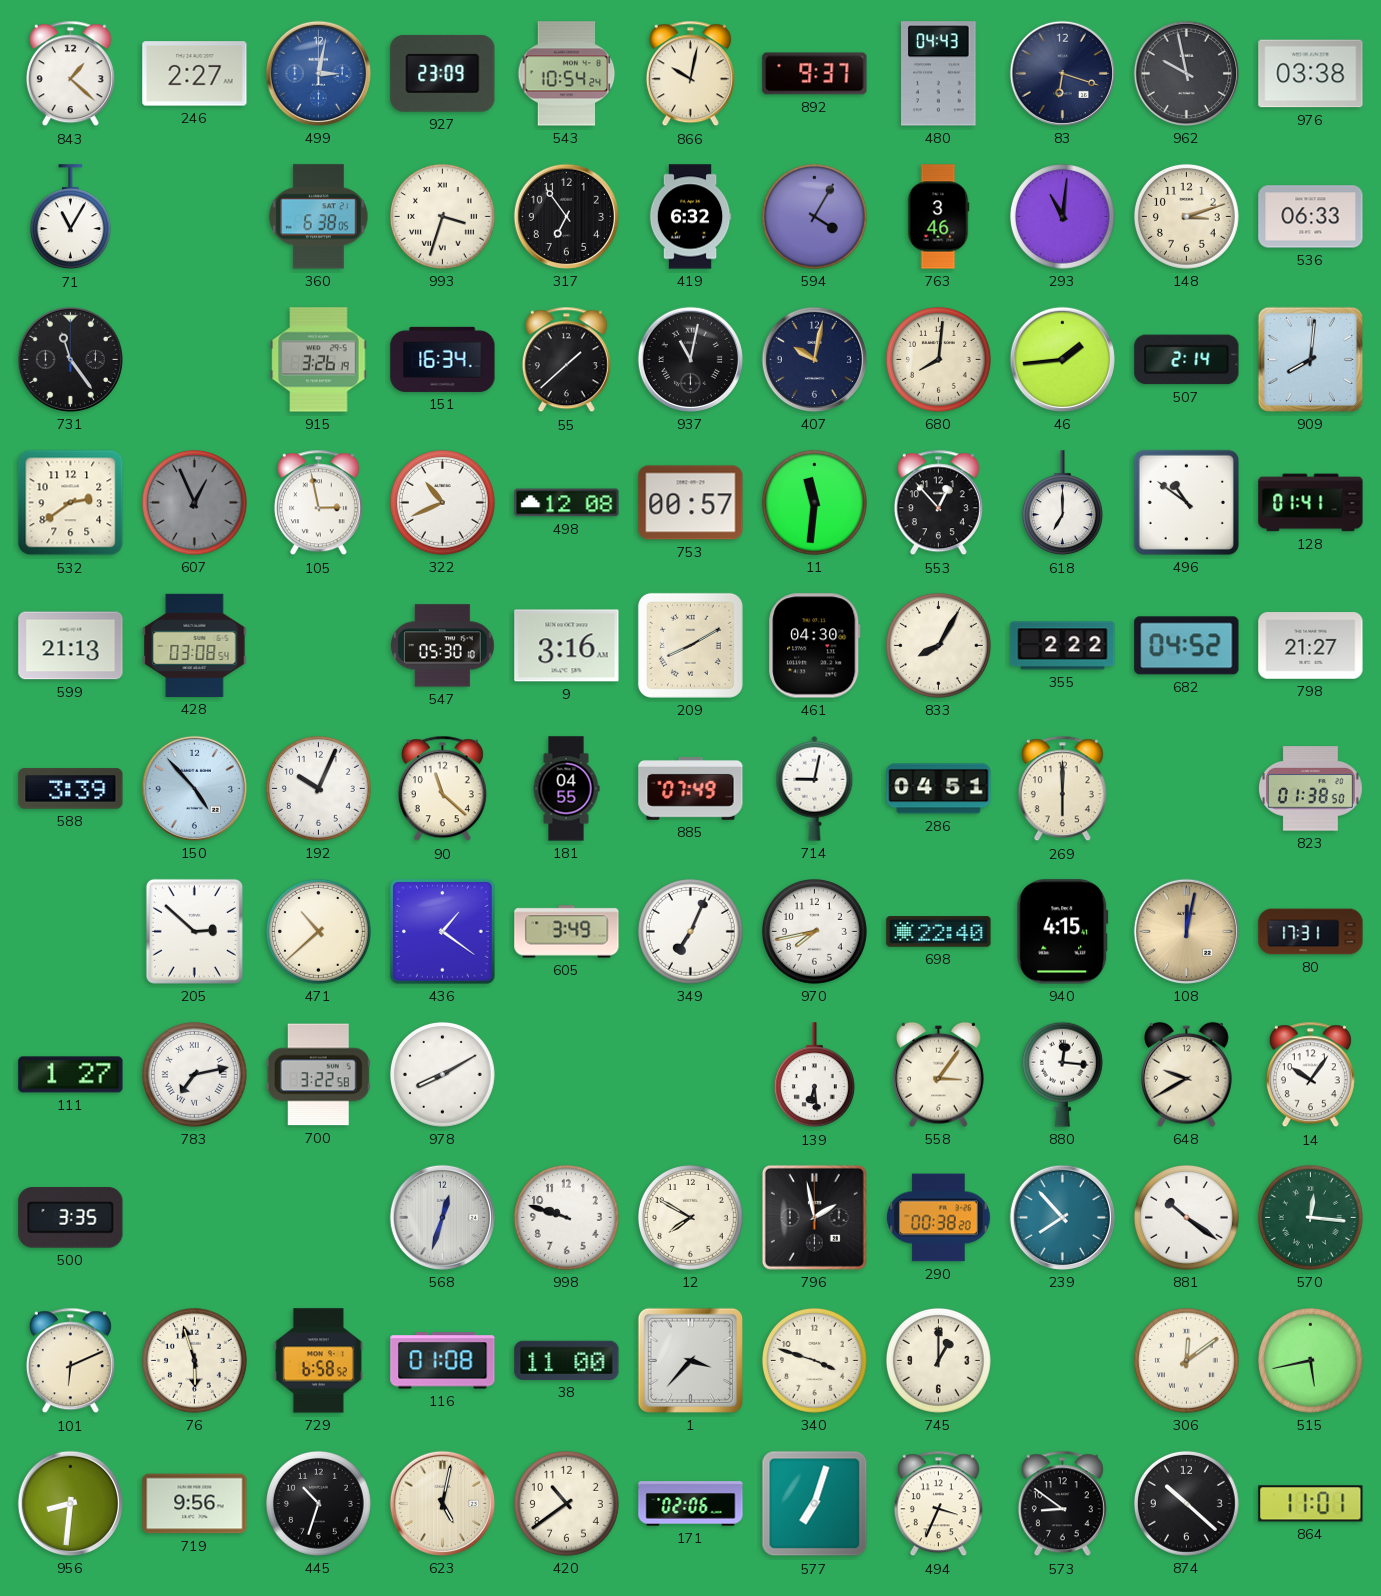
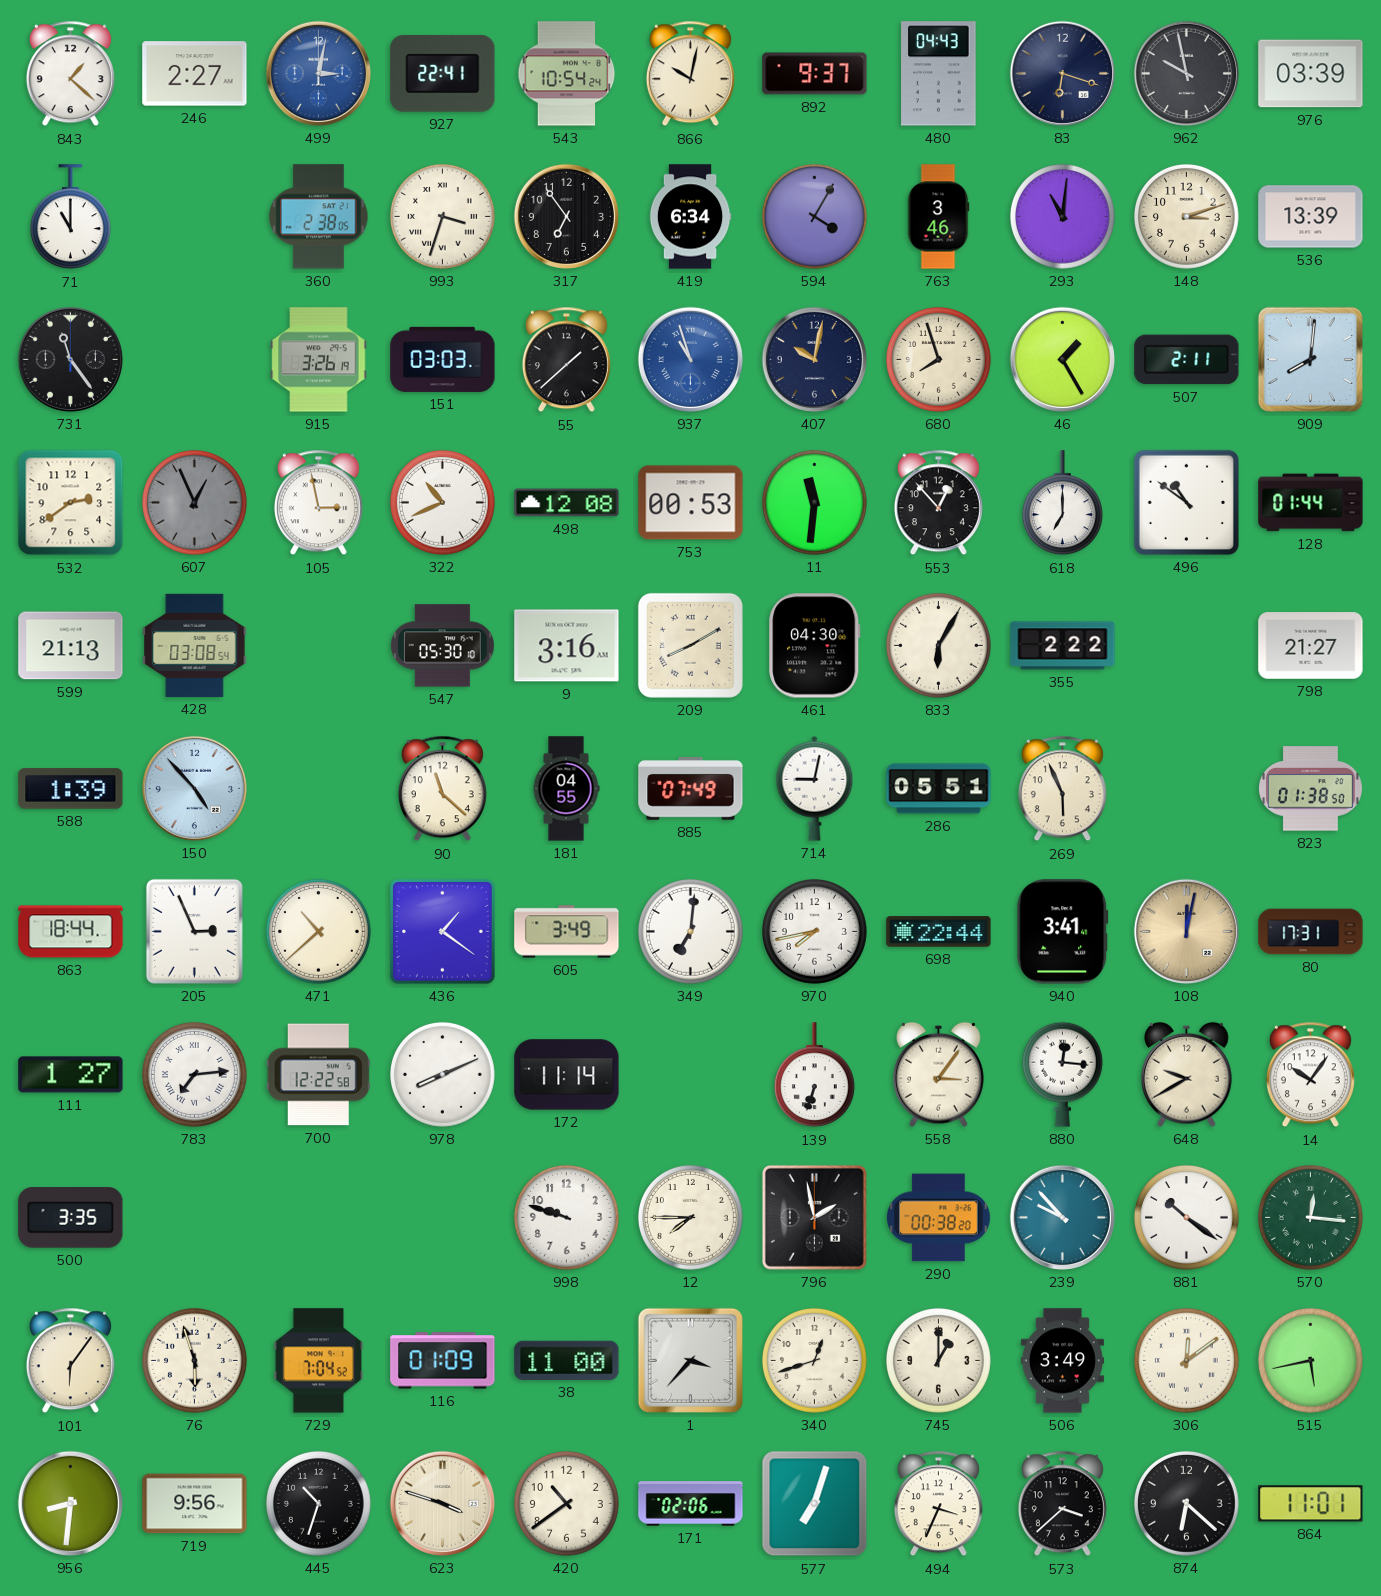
927: 23:09 -> 22:41 (443, 73)
976: 03:38 -> 03:39 (1311, 74)
71: 11:05 -> 11:00 (70, 217)
360: 6:38 -> 2:38 (319, 217)
419: 6:32 -> 6:34 (690, 217)
536: 06:33 -> 13:39 (1311, 217)
151: 16:34 -> 03:03 (443, 359)
937: 11:02 -> 10:57 (690, 359)
937 dial: black -> blue (690, 359)
680: 8:01 -> 7:57 (938, 359)
46: 1:44 -> 1:25 (1062, 359)
507: 2:14 -> 2:11 (1187, 360)
753: 00:57 -> 00:53 (691, 503)
128: 01:41 -> 01:44 (1311, 503)
833: 8:05 -> 6:05 (938, 645)
682: 04:52 -> none (1187, 646)
588: 3:39 -> 1:39 (71, 789)
192: 10:04 -> none (318, 788)
286: 04:51 -> 05:51 (939, 789)
269: 6:00 -> 5:56 (1062, 789)
863: none -> 18:44 (71, 932)
205: 2:52 -> 2:56 (194, 931)
349: 7:04 -> 7:01 (690, 931)
698: 22:40 -> 22:44 (939, 932)
940: 4:15 -> 3:41 (1063, 932)
783: 7:13 -> 7:14 (194, 1074)
700: 3:22 -> 12:22 (318, 1075)
978: 8:10 -> 8:11 (442, 1074)
172: none -> 11:14 (567, 1075)
139: 6:29 -> 6:33 (814, 1075)
568: 12:33 -> none (442, 1217)
12: 7:50 -> 7:45 (690, 1217)
239: 7:53 -> 9:53 (1062, 1217)
101: 6:11 -> 6:06 (70, 1361)
729: 6:58 -> 7:04 (318, 1361)
116: 01:08 -> 01:09 (443, 1361)
340: 3:48 -> 12:42 (814, 1360)
506: none -> 3:49 (1062, 1361)
623: 5:02 -> 3:48 (442, 1503)
573: 8:51 -> 3:38 (1062, 1504)
874: 10:22 -> 6:22 (1186, 1503)
